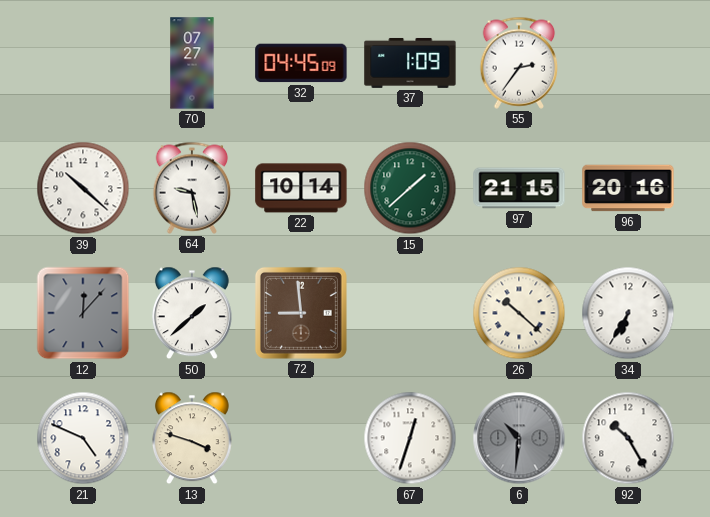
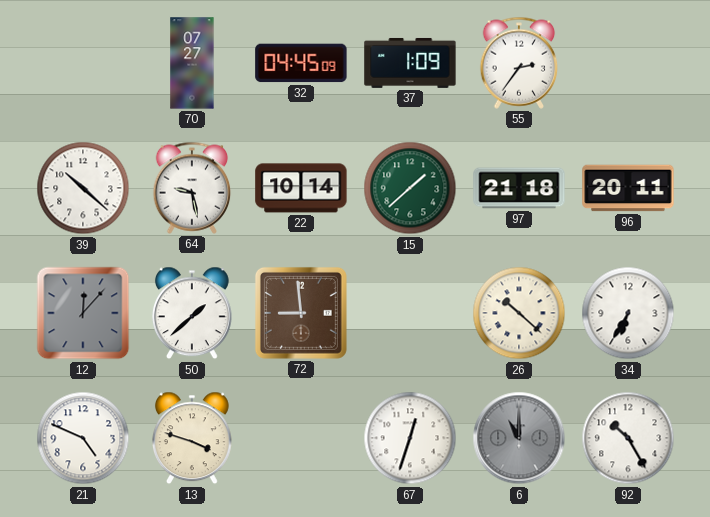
97: 21:15 -> 21:18 (519, 188)
96: 20:16 -> 20:11 (628, 188)
6: 10:31 -> 11:00 (519, 438)
